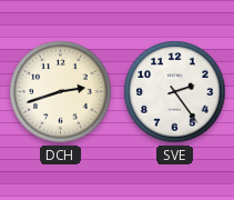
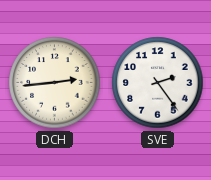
DCH: 2:42 -> 2:44 (55, 83)
